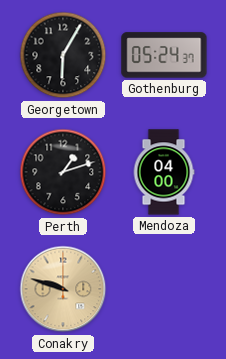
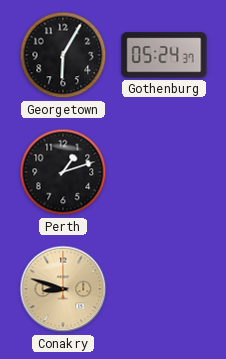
Mendoza: 04:00 -> none (164, 172)
Conakry: 9:48 -> 8:48 (63, 289)
